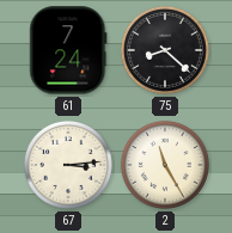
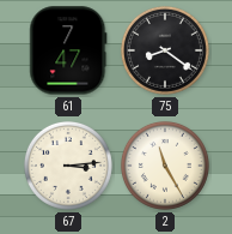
61: 7:24 -> 7:47 (68, 50)
75: 8:22 -> 8:21 (165, 50)
